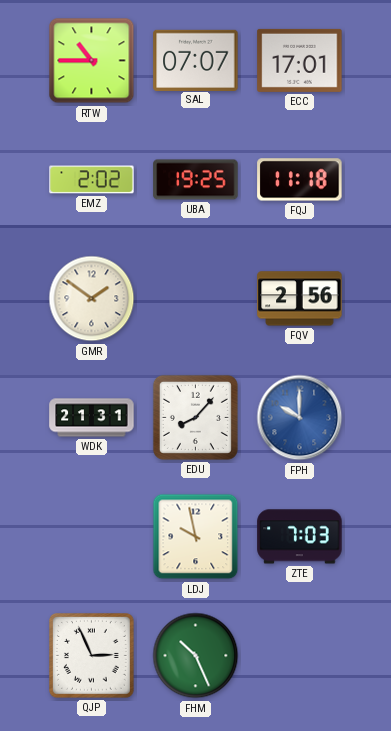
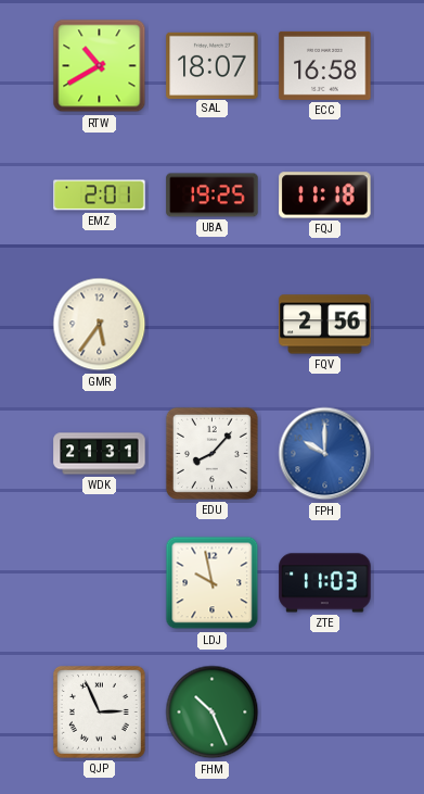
RTW: 10:45 -> 10:40 (100, 66)
SAL: 07:07 -> 18:07 (213, 65)
ECC: 17:01 -> 16:58 (325, 65)
EMZ: 2:02 -> 2:01 (100, 196)
GMR: 1:51 -> 5:36 (100, 325)
ZTE: 7:03 -> 11:03 (325, 583)
